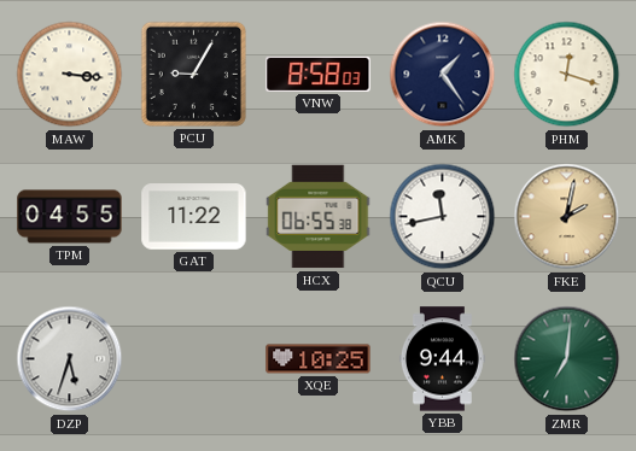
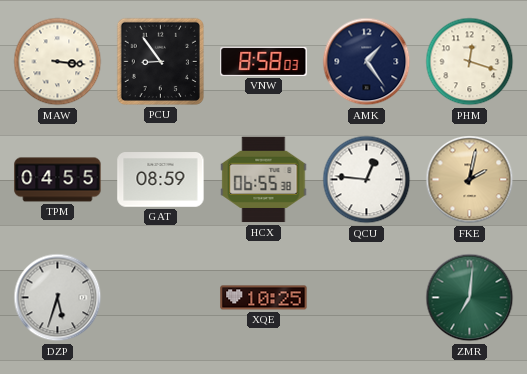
PCU: 9:05 -> 8:54 (160, 61)
GAT: 11:22 -> 08:59 (161, 180)
QCU: 11:43 -> 12:46 (367, 180)
YBB: 9:44 -> none (442, 359)
